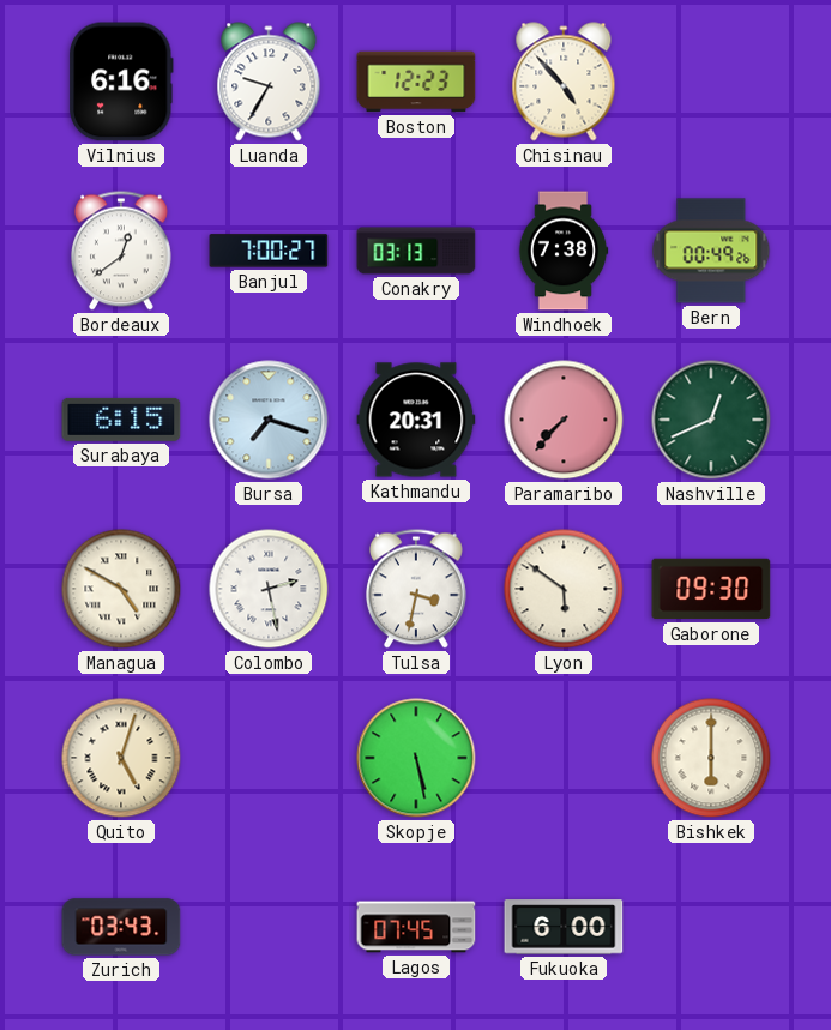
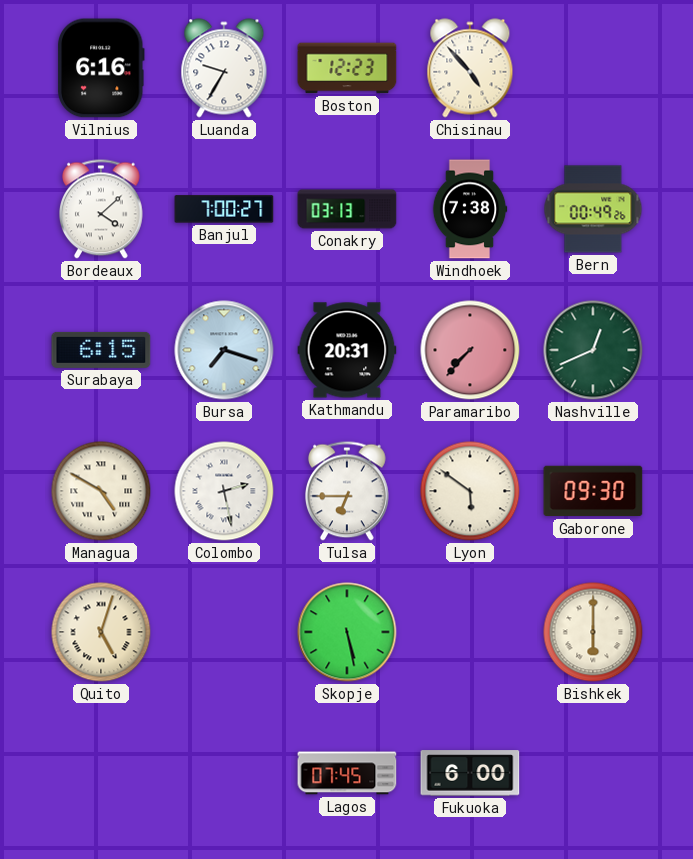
Bordeaux: 12:39 -> 4:08 (102, 209)
Tulsa: 3:32 -> 6:45 (348, 491)
Zurich: 03:43 -> none (121, 927)
